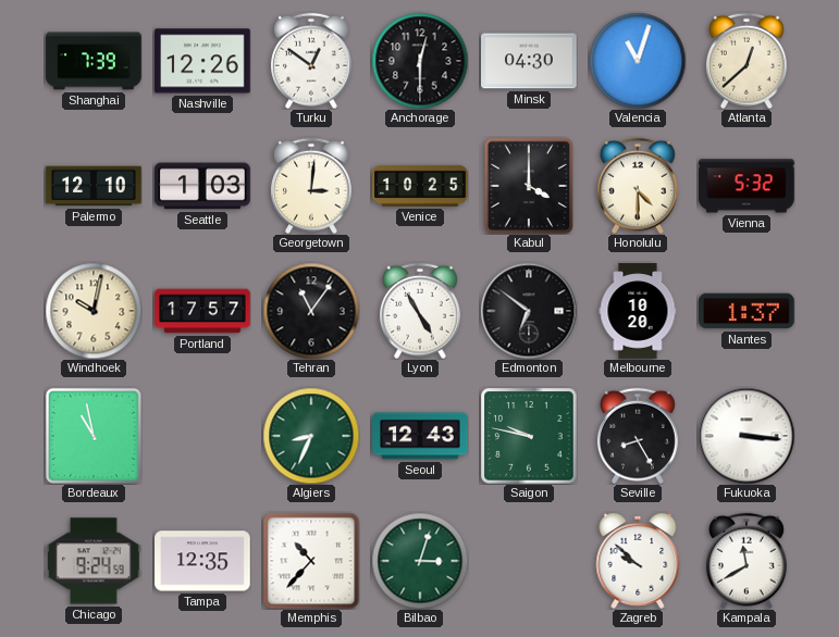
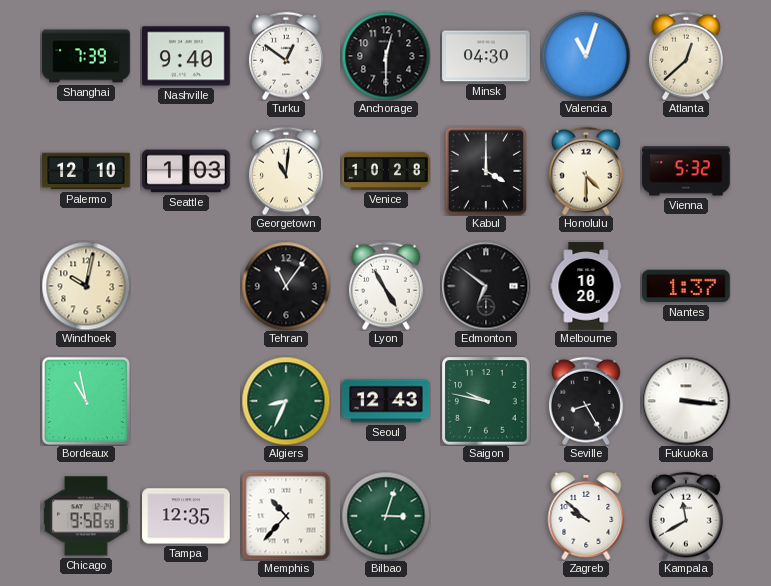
Nashville: 12:26 -> 9:40 (186, 56)
Georgetown: 3:01 -> 11:01 (286, 171)
Venice: 10:25 -> 10:28 (386, 171)
Portland: 17:57 -> none (202, 311)
Chicago: 9:24 -> 9:58 (86, 516)
